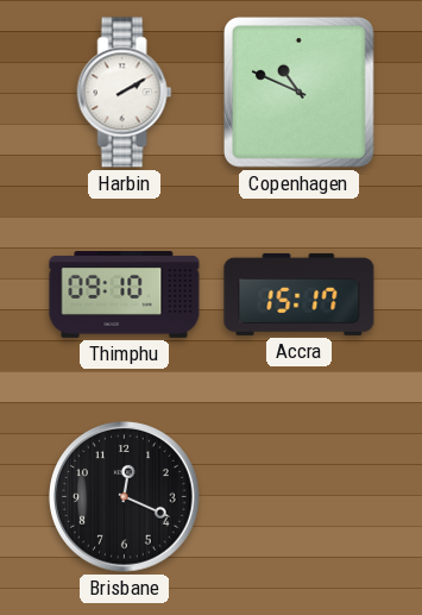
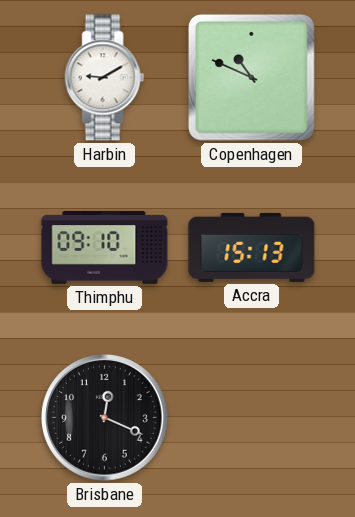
Harbin: 2:10 -> 9:10 (105, 78)
Accra: 15:17 -> 15:13 (252, 247)
